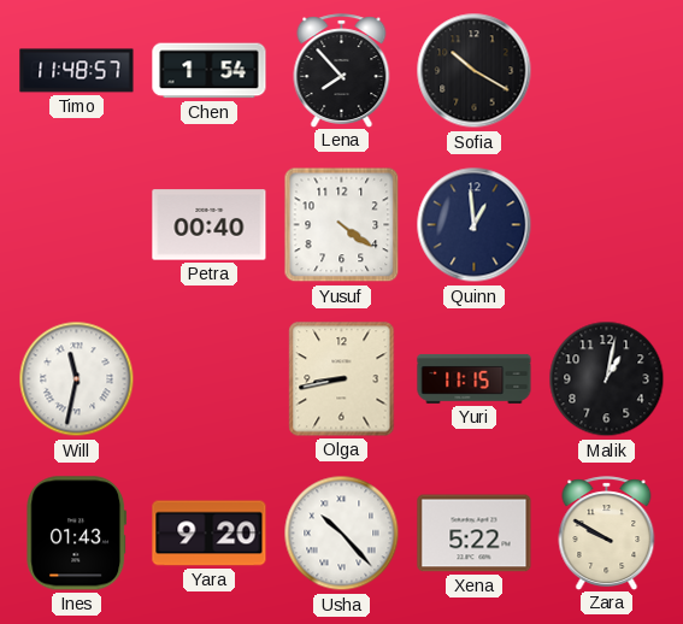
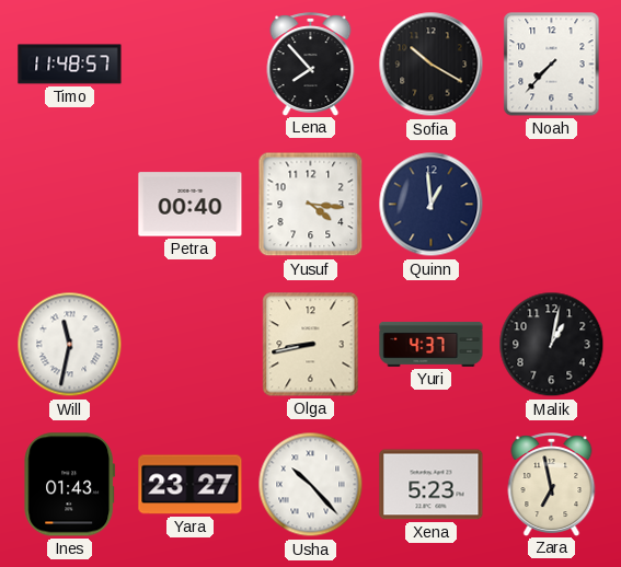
Chen: 1:54 -> none (210, 71)
Noah: none -> 7:37 (552, 65)
Yusuf: 4:21 -> 4:16 (311, 205)
Yuri: 11:15 -> 4:37 (432, 344)
Yara: 9:20 -> 23:27 (191, 485)
Xena: 5:22 -> 5:23 (432, 485)
Zara: 9:50 -> 6:58 (552, 484)
